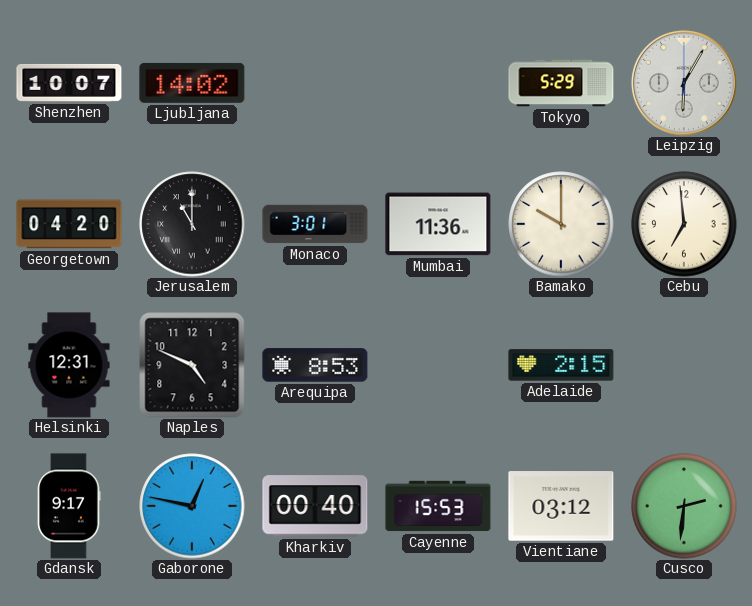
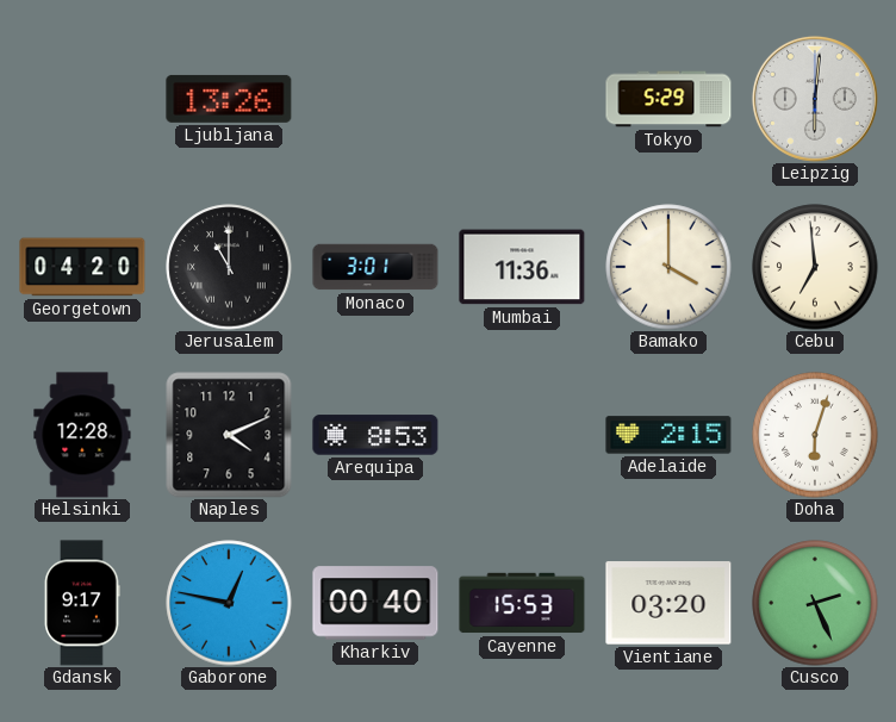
Shenzhen: 10:07 -> none (69, 83)
Ljubljana: 14:02 -> 13:26 (229, 99)
Leipzig: 6:05 -> 6:01 (815, 99)
Bamako: 10:00 -> 4:00 (668, 267)
Helsinki: 12:31 -> 12:28 (82, 435)
Naples: 4:49 -> 4:11 (229, 435)
Doha: none -> 6:03 (815, 435)
Vientiane: 03:12 -> 03:20 (668, 603)
Cusco: 2:31 -> 2:26 (815, 603)
